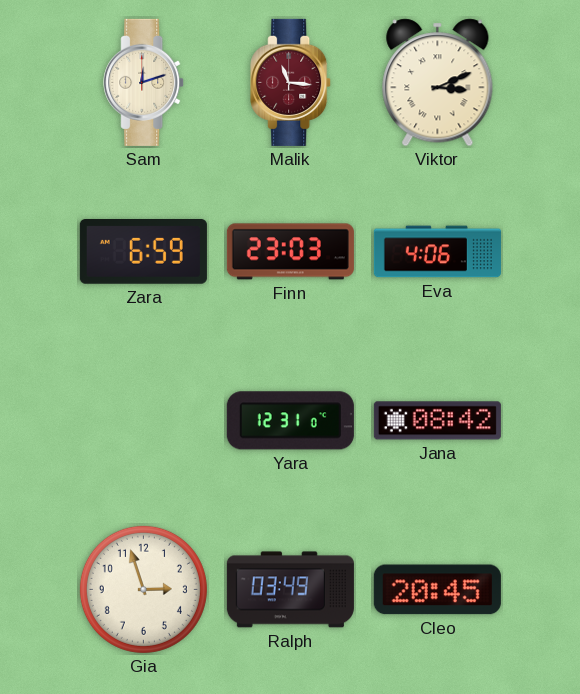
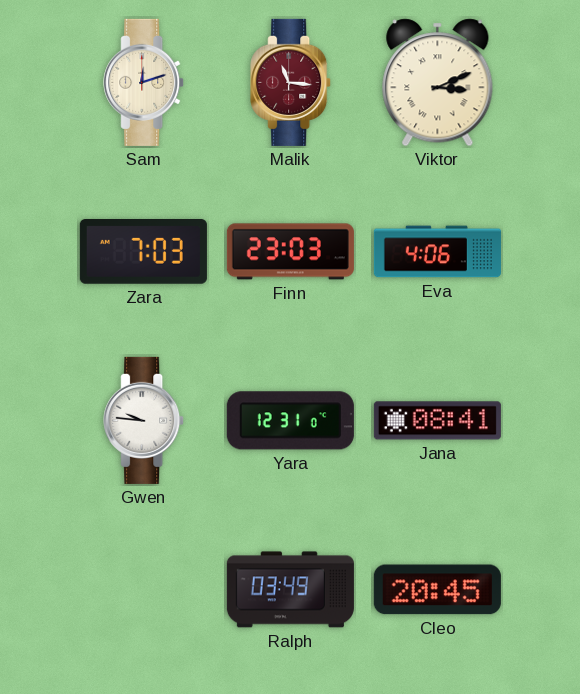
Zara: 6:59 -> 7:03 (143, 252)
Gwen: none -> 9:46 (144, 420)
Jana: 08:42 -> 08:41 (437, 421)
Gia: 2:57 -> none (143, 589)
